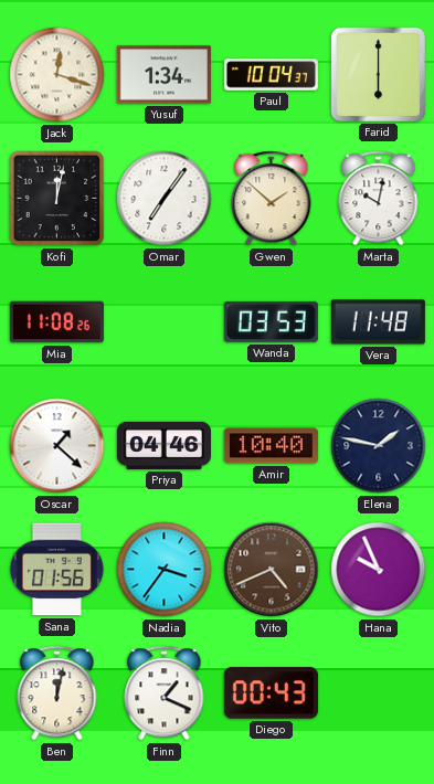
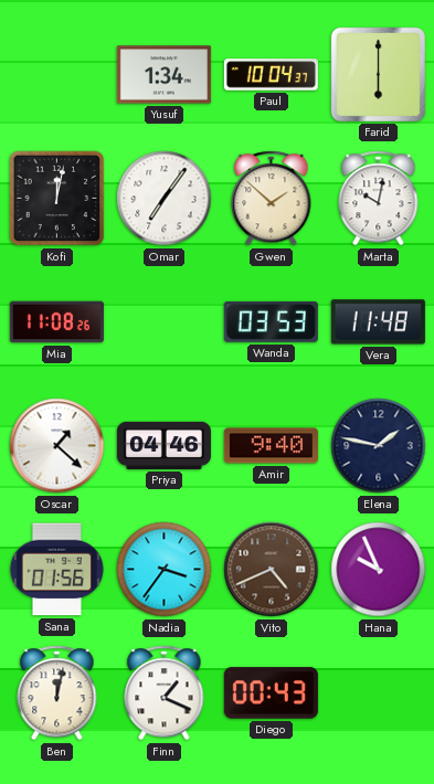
Jack: 12:18 -> none (57, 75)
Amir: 10:40 -> 9:40 (271, 446)
